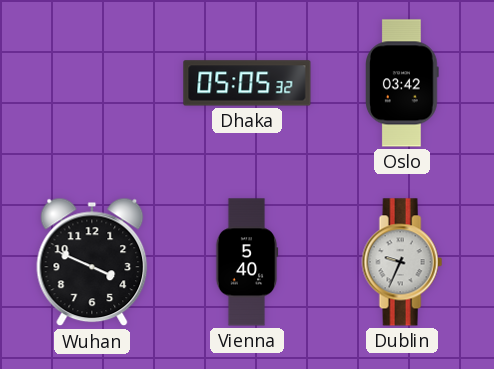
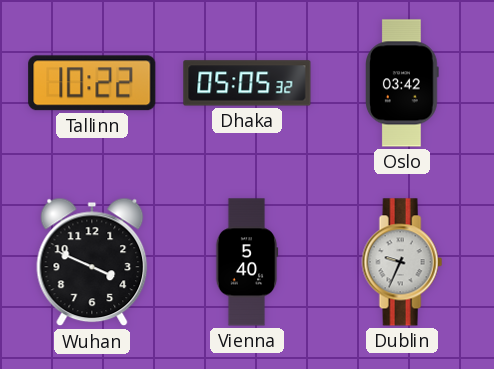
Tallinn: none -> 10:22 (92, 83)
